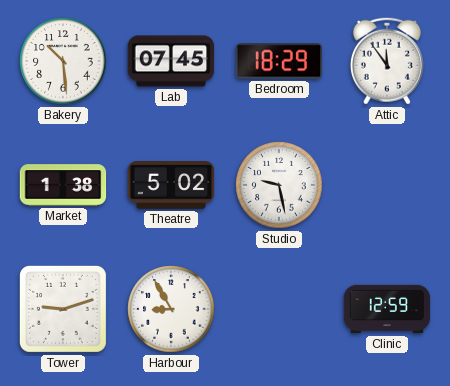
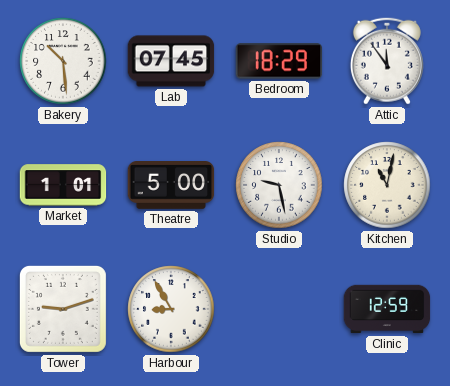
Market: 1:38 -> 1:01 (63, 185)
Theatre: 5:02 -> 5:00 (171, 186)
Kitchen: none -> 11:02 (387, 185)
